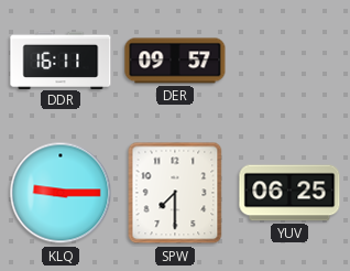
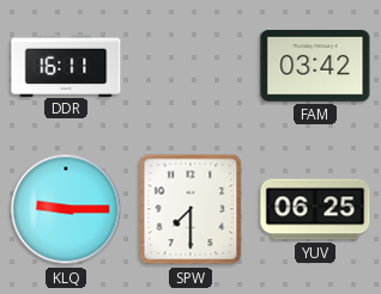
DER: 09:57 -> none (175, 61)
FAM: none -> 03:42 (315, 66)
